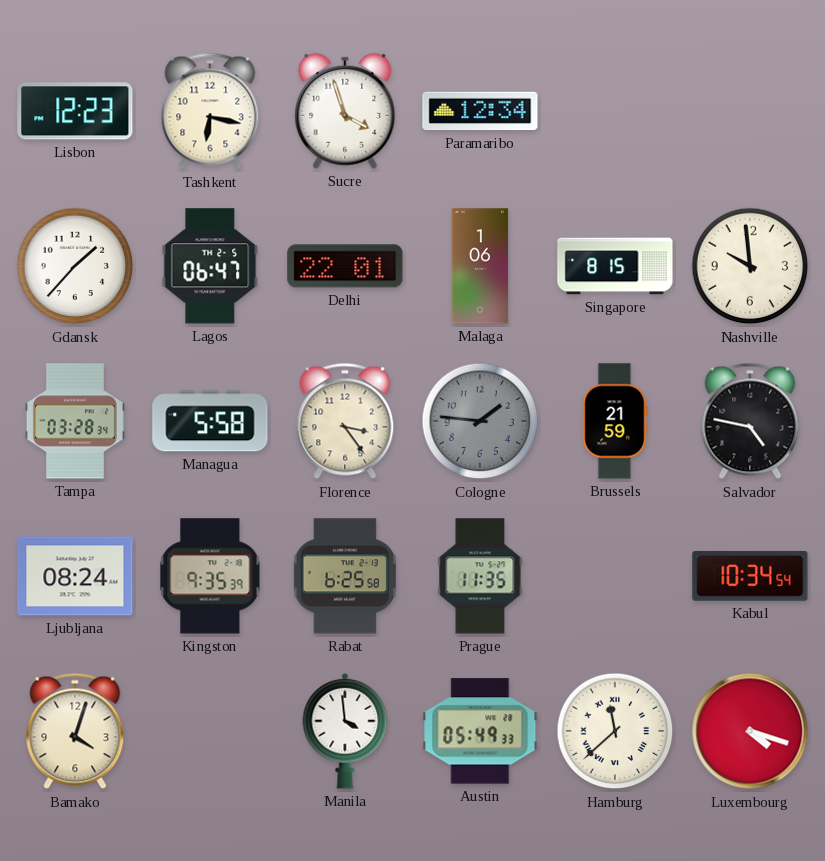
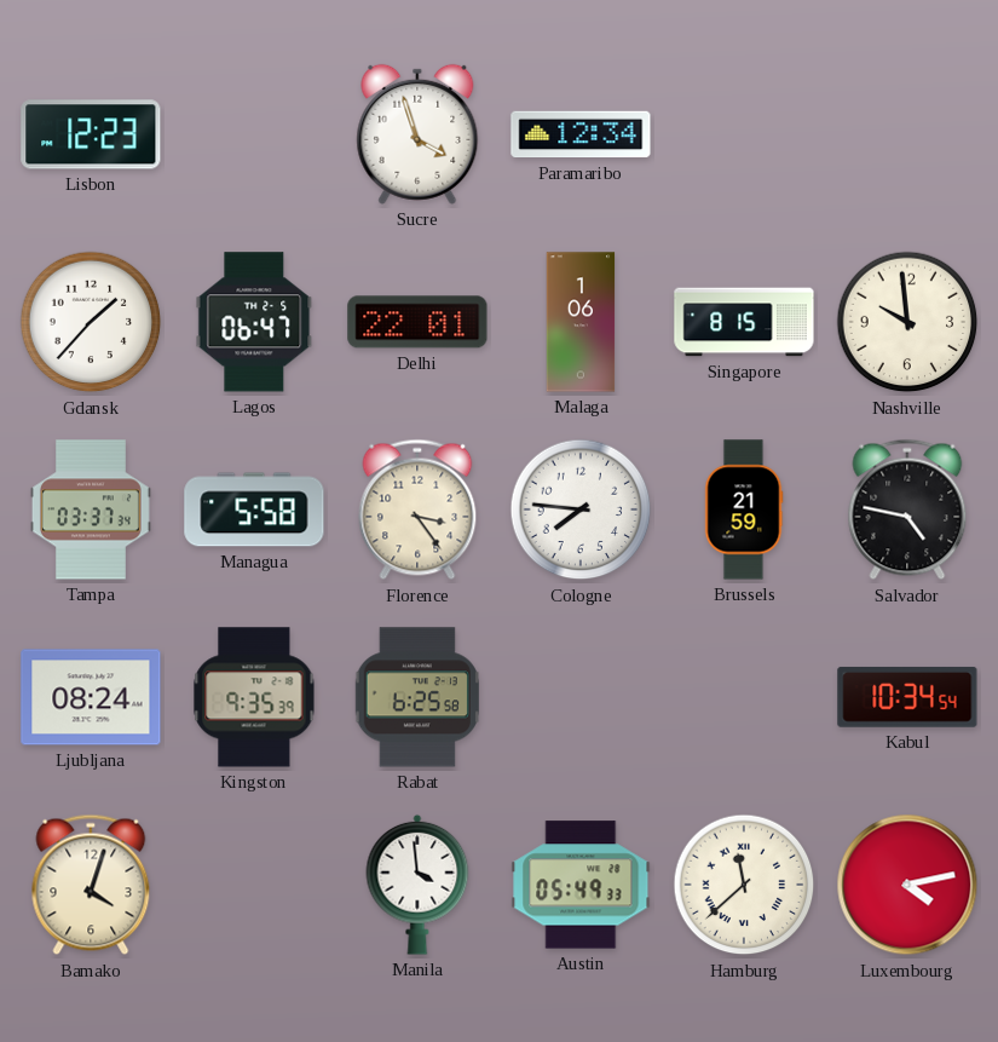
Tashkent: 6:17 -> none (210, 111)
Tampa: 03:28 -> 03:37 (91, 510)
Cologne: 1:46 -> 7:46 (581, 510)
Cologne dial: grey -> white (581, 510)
Prague: 11:35 -> none (480, 576)
Luxembourg: 4:18 -> 4:13 (907, 885)
